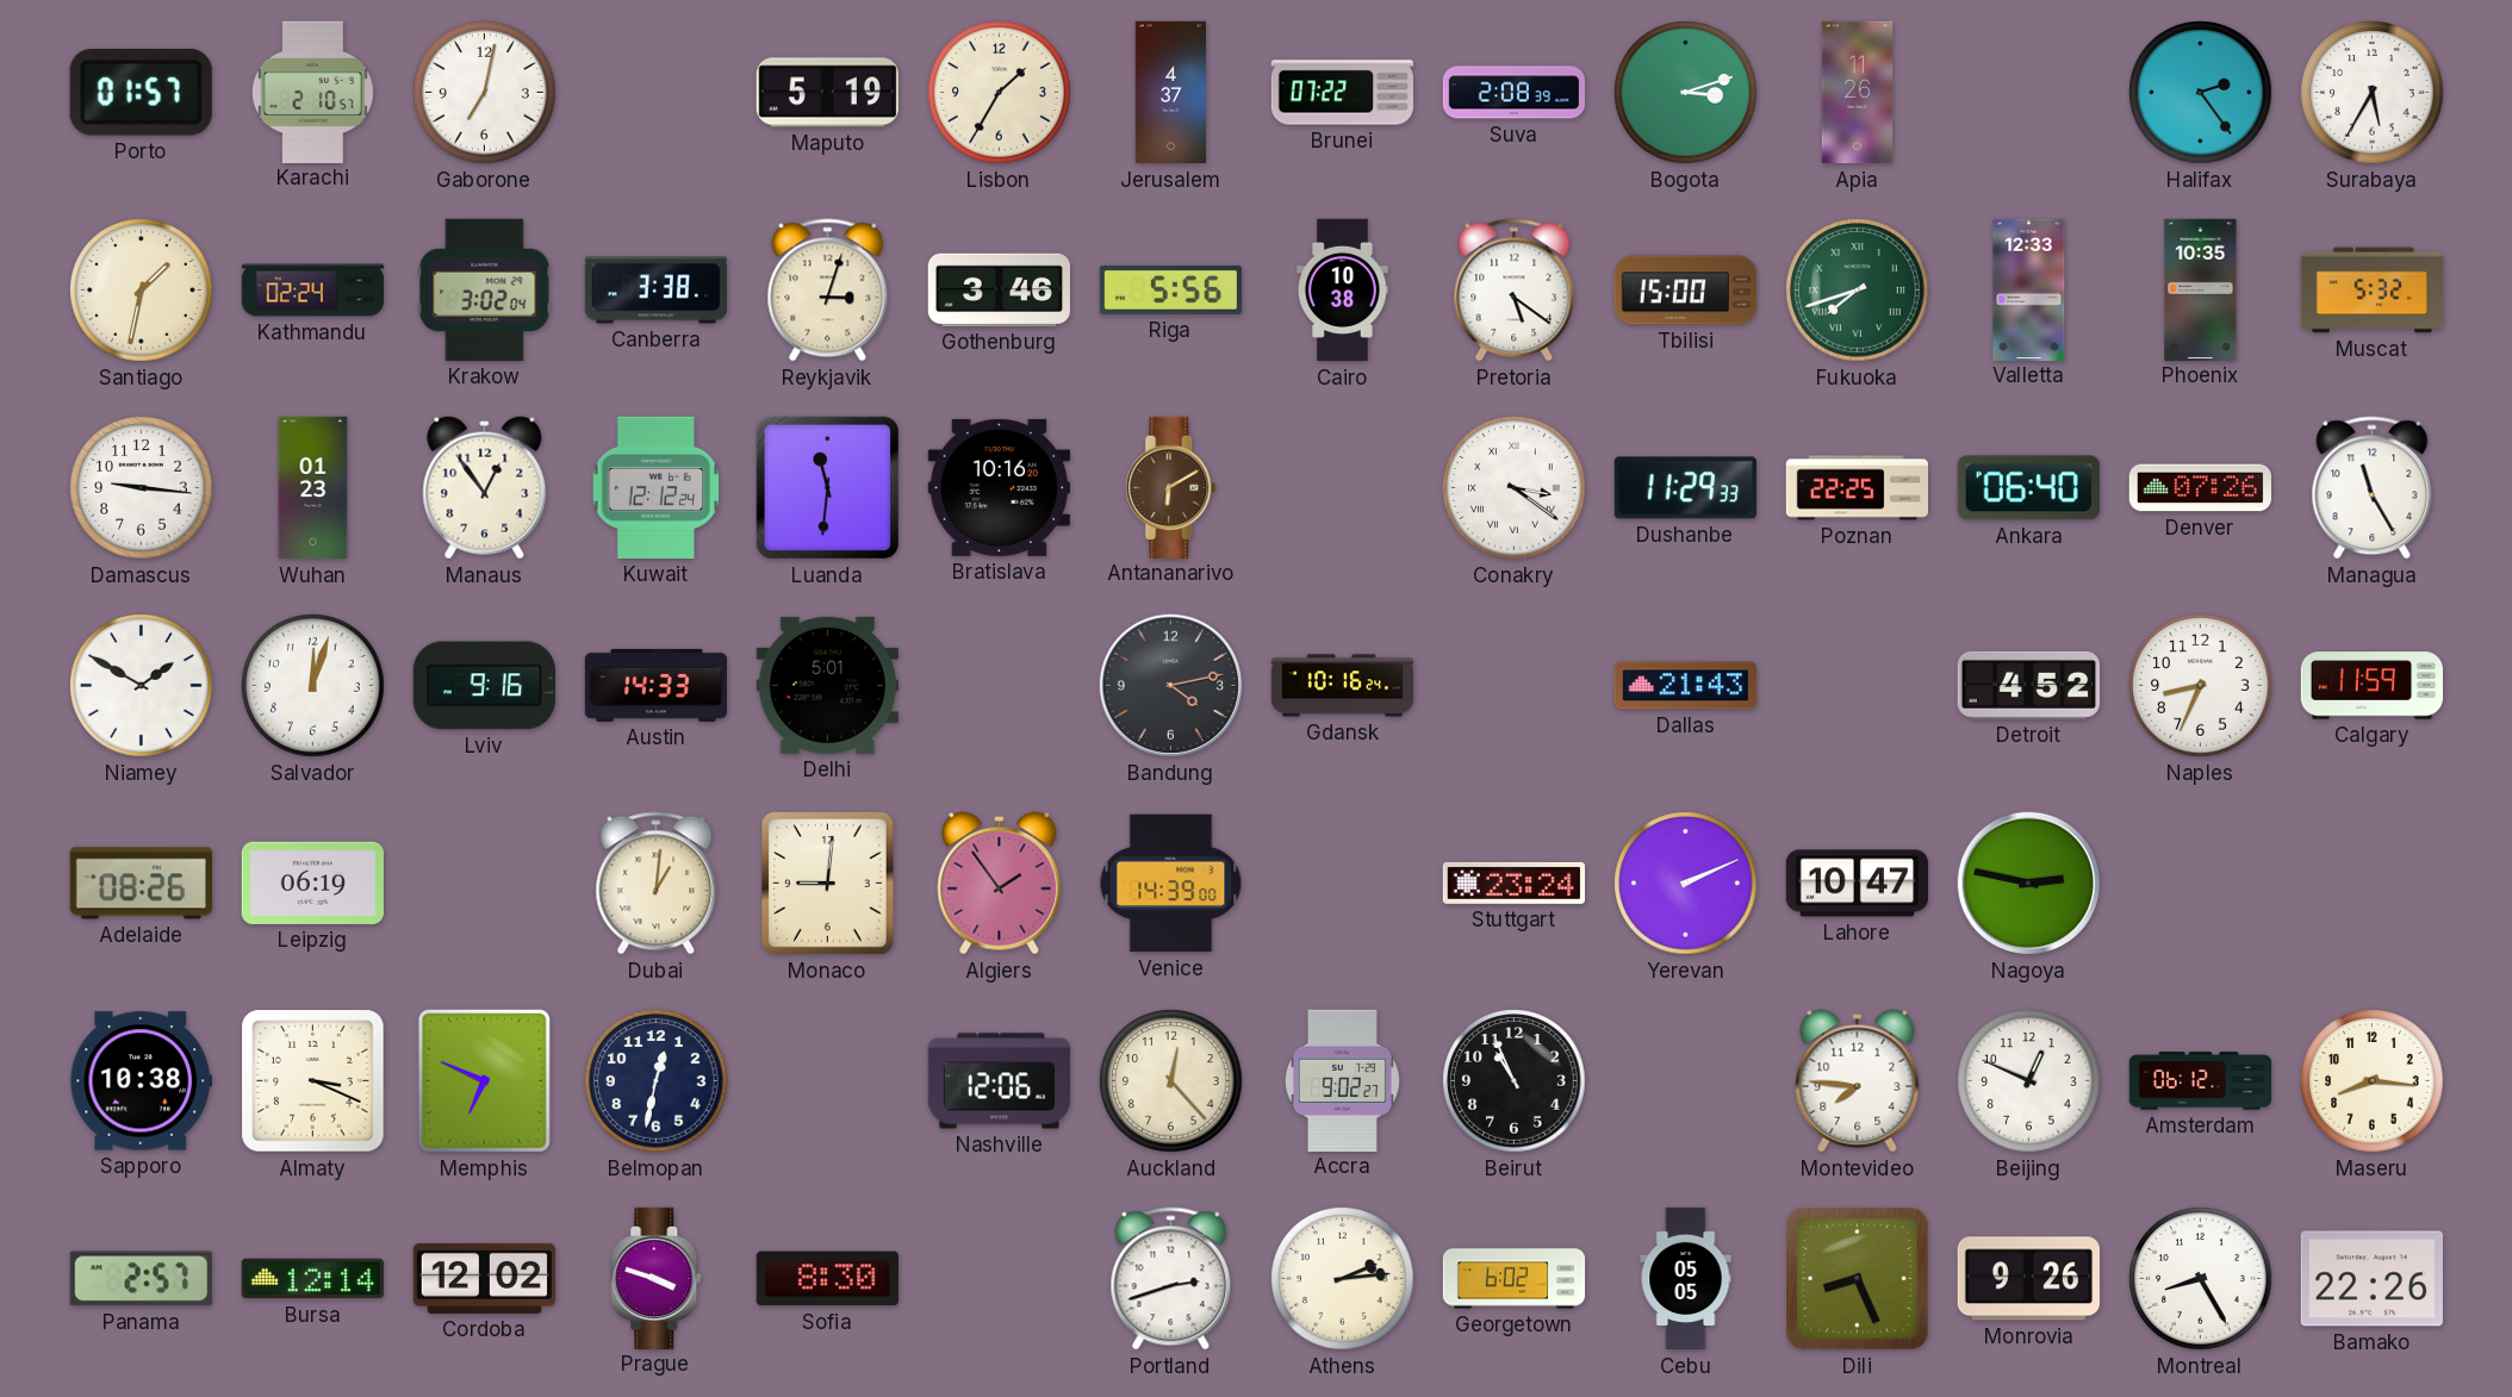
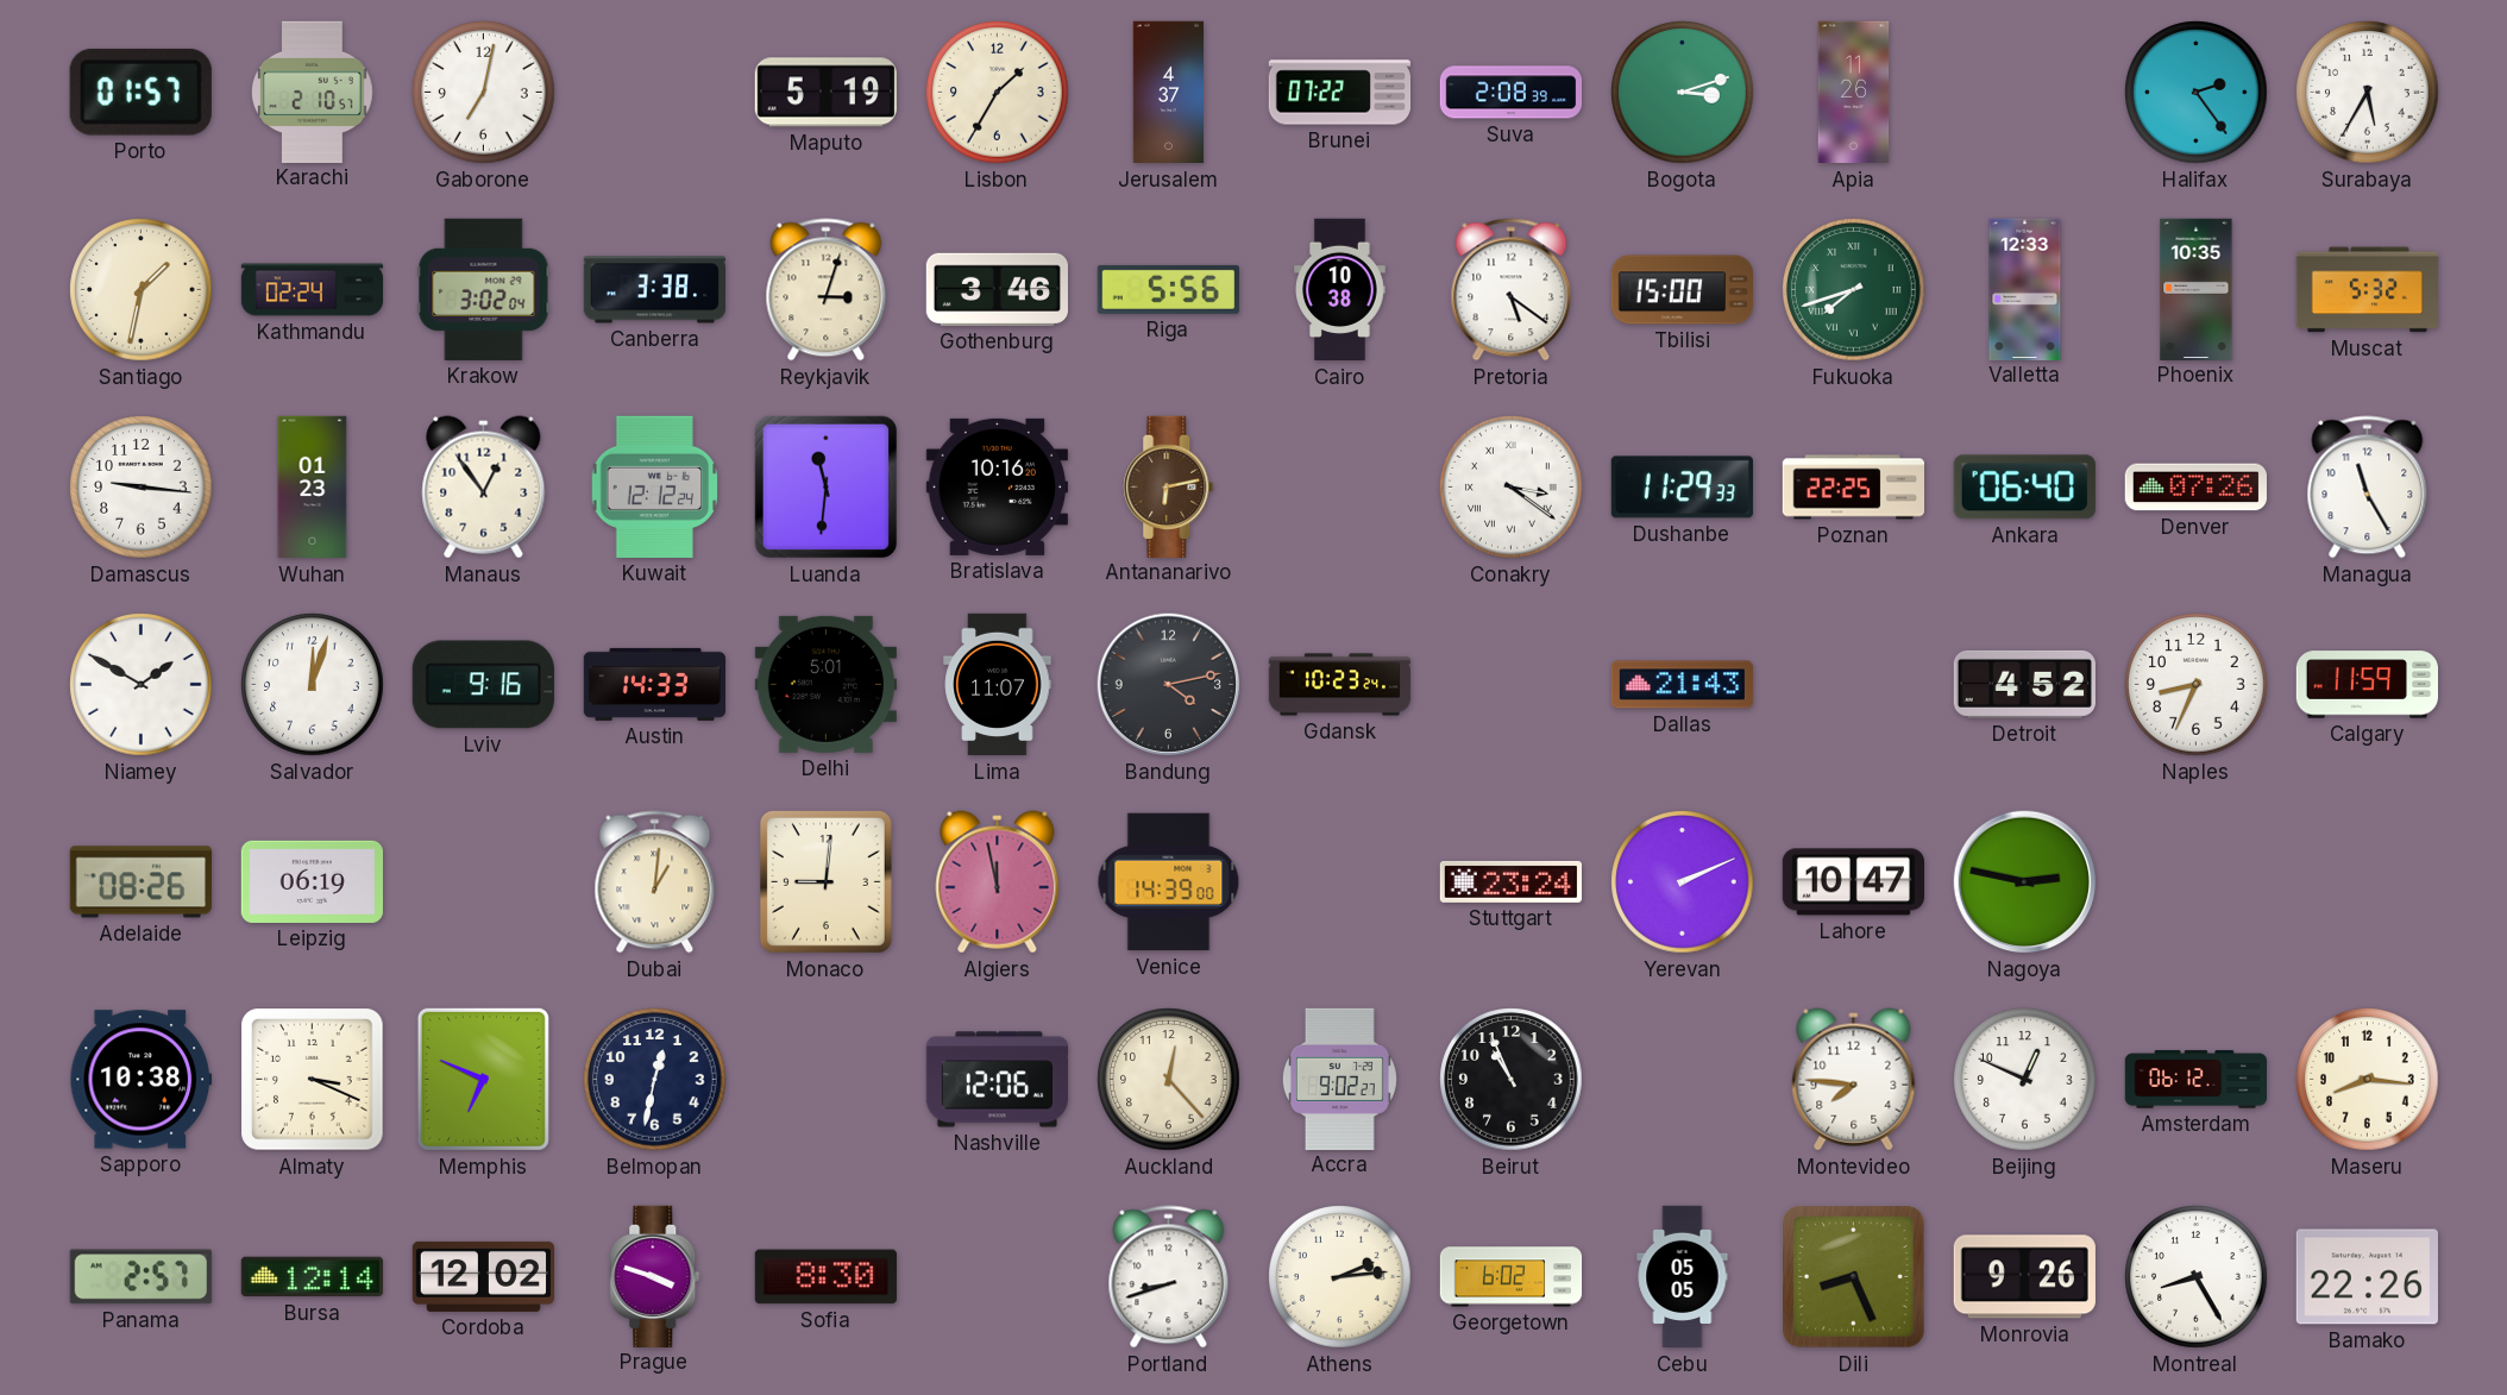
Antananarivo: 6:10 -> 6:13 (1169, 486)
Lima: none -> 11:07 (998, 685)
Gdansk: 10:16 -> 10:23 (1340, 685)
Algiers: 1:54 -> 11:58 (998, 882)
Portland: 2:42 -> 8:42 (1169, 1277)
